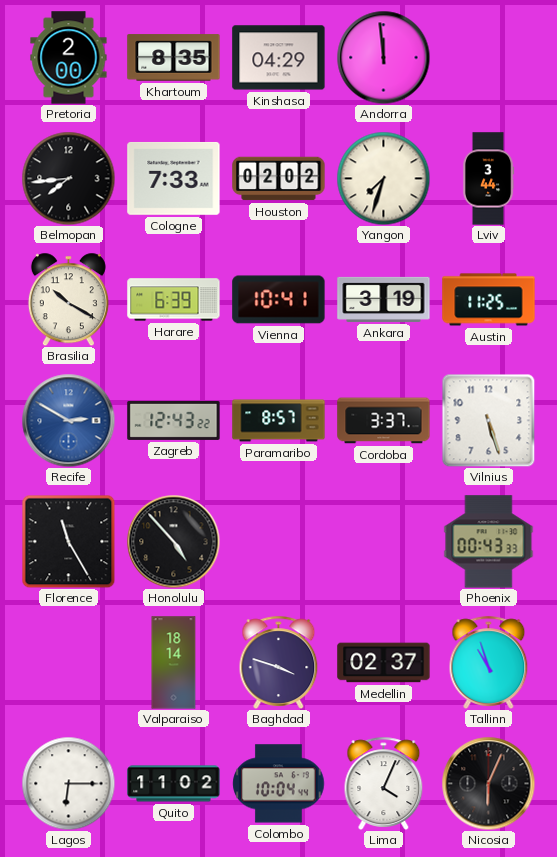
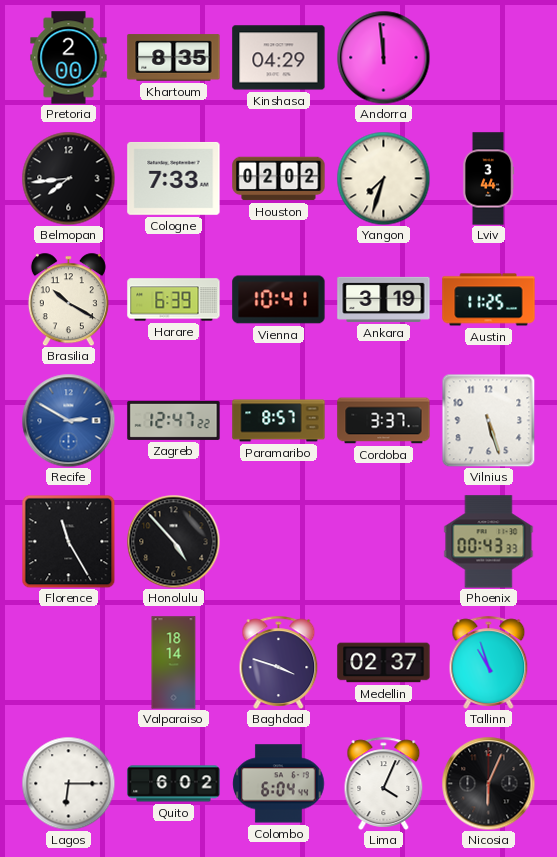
Zagreb: 12:43 -> 12:47 (174, 420)
Quito: 11:02 -> 6:02 (174, 784)
Colombo: 10:04 -> 6:04 (279, 784)
